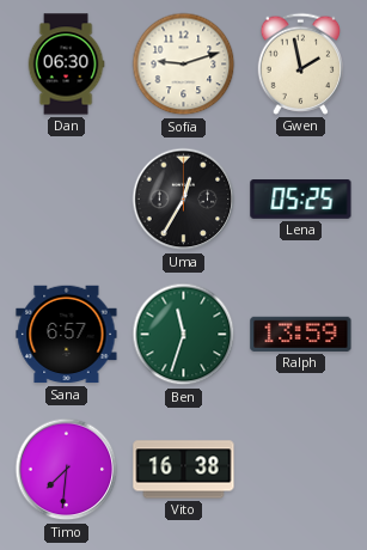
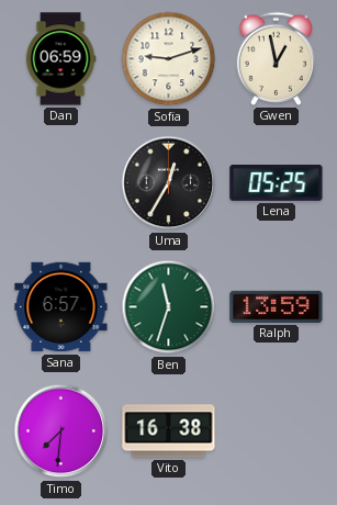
Dan: 06:30 -> 06:59 (60, 59)
Gwen: 1:58 -> 12:58 (277, 58)
